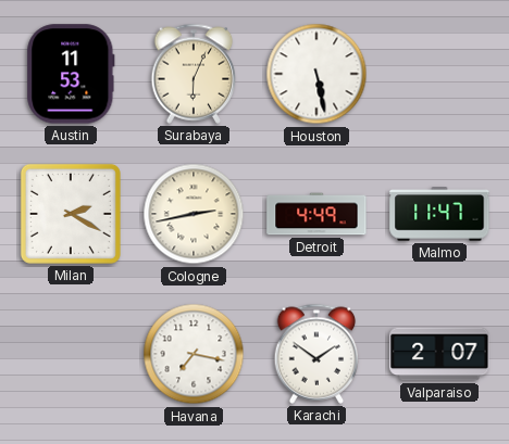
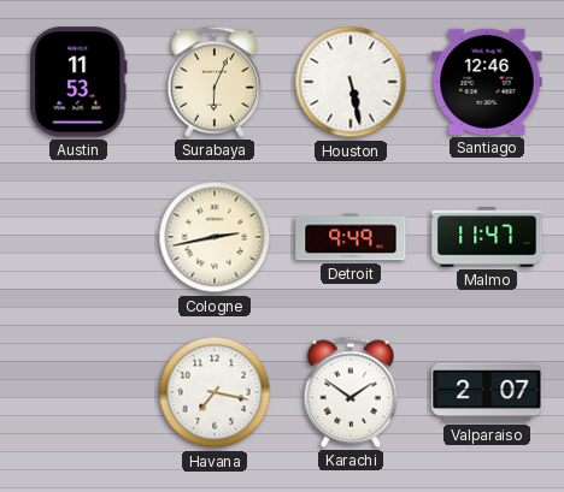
Santiago: none -> 12:46 (487, 82)
Milan: 2:20 -> none (71, 214)
Detroit: 4:49 -> 9:49 (351, 237)
